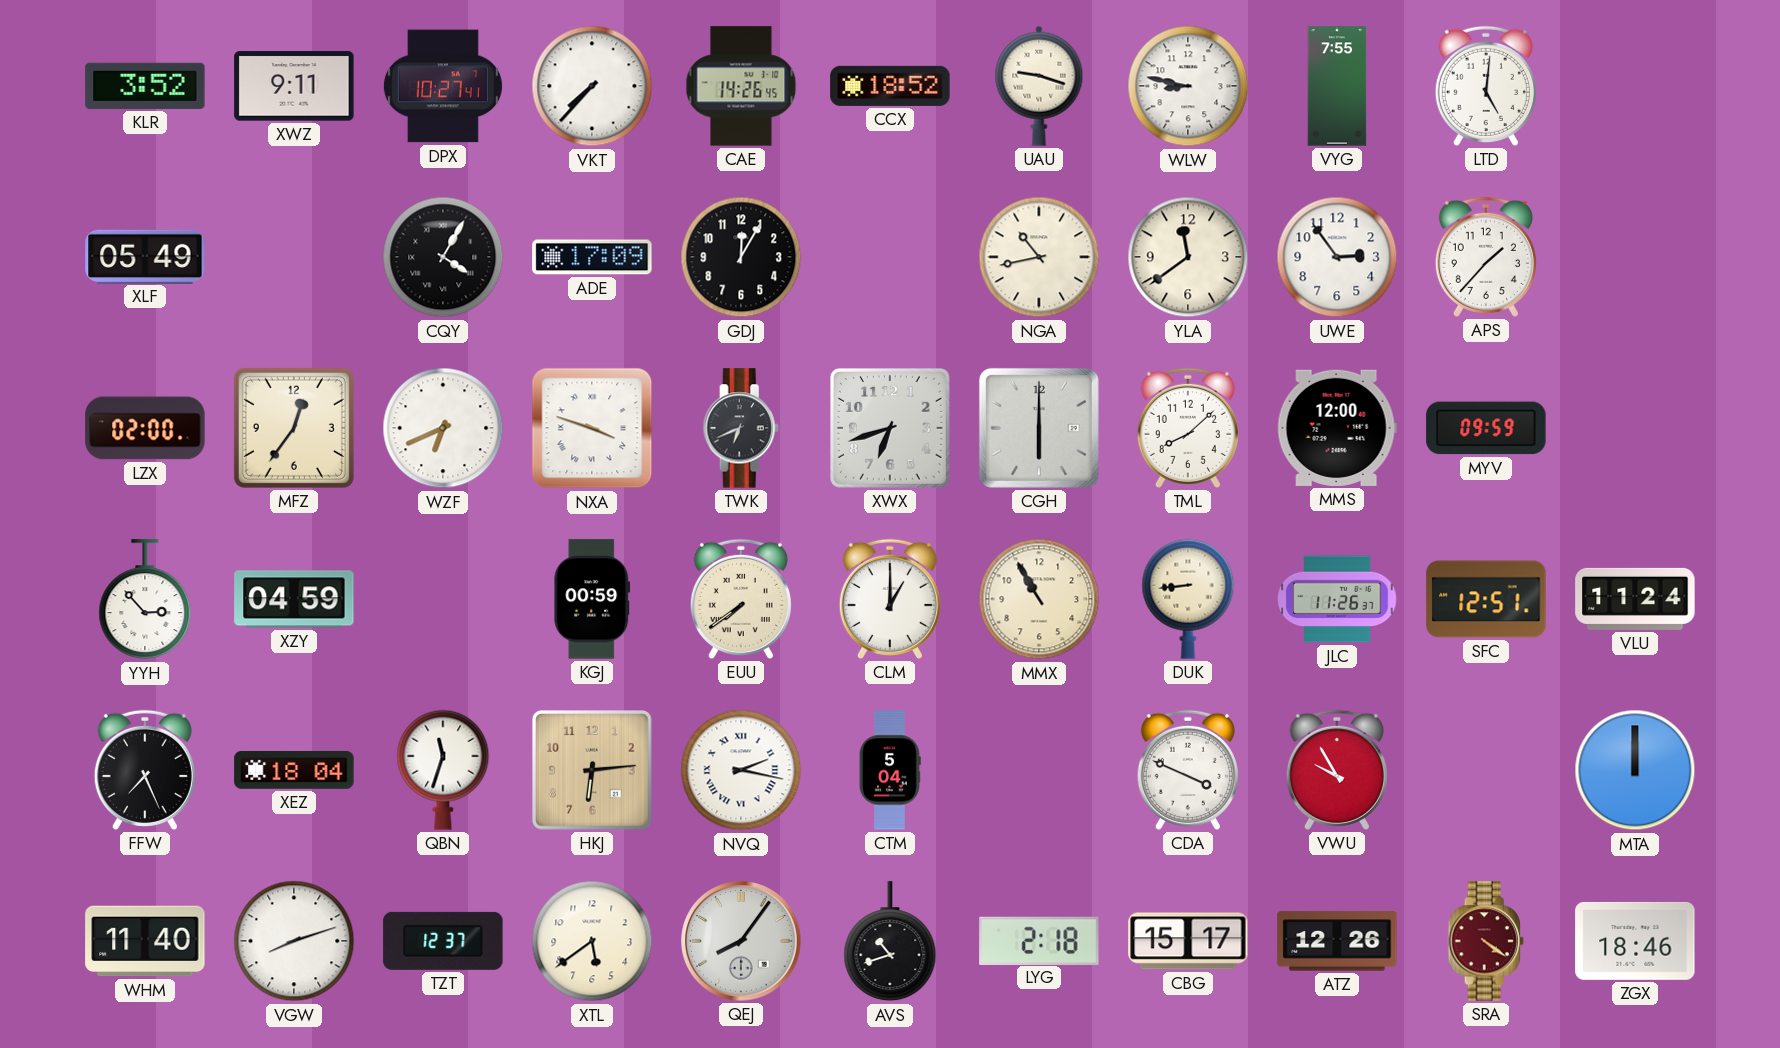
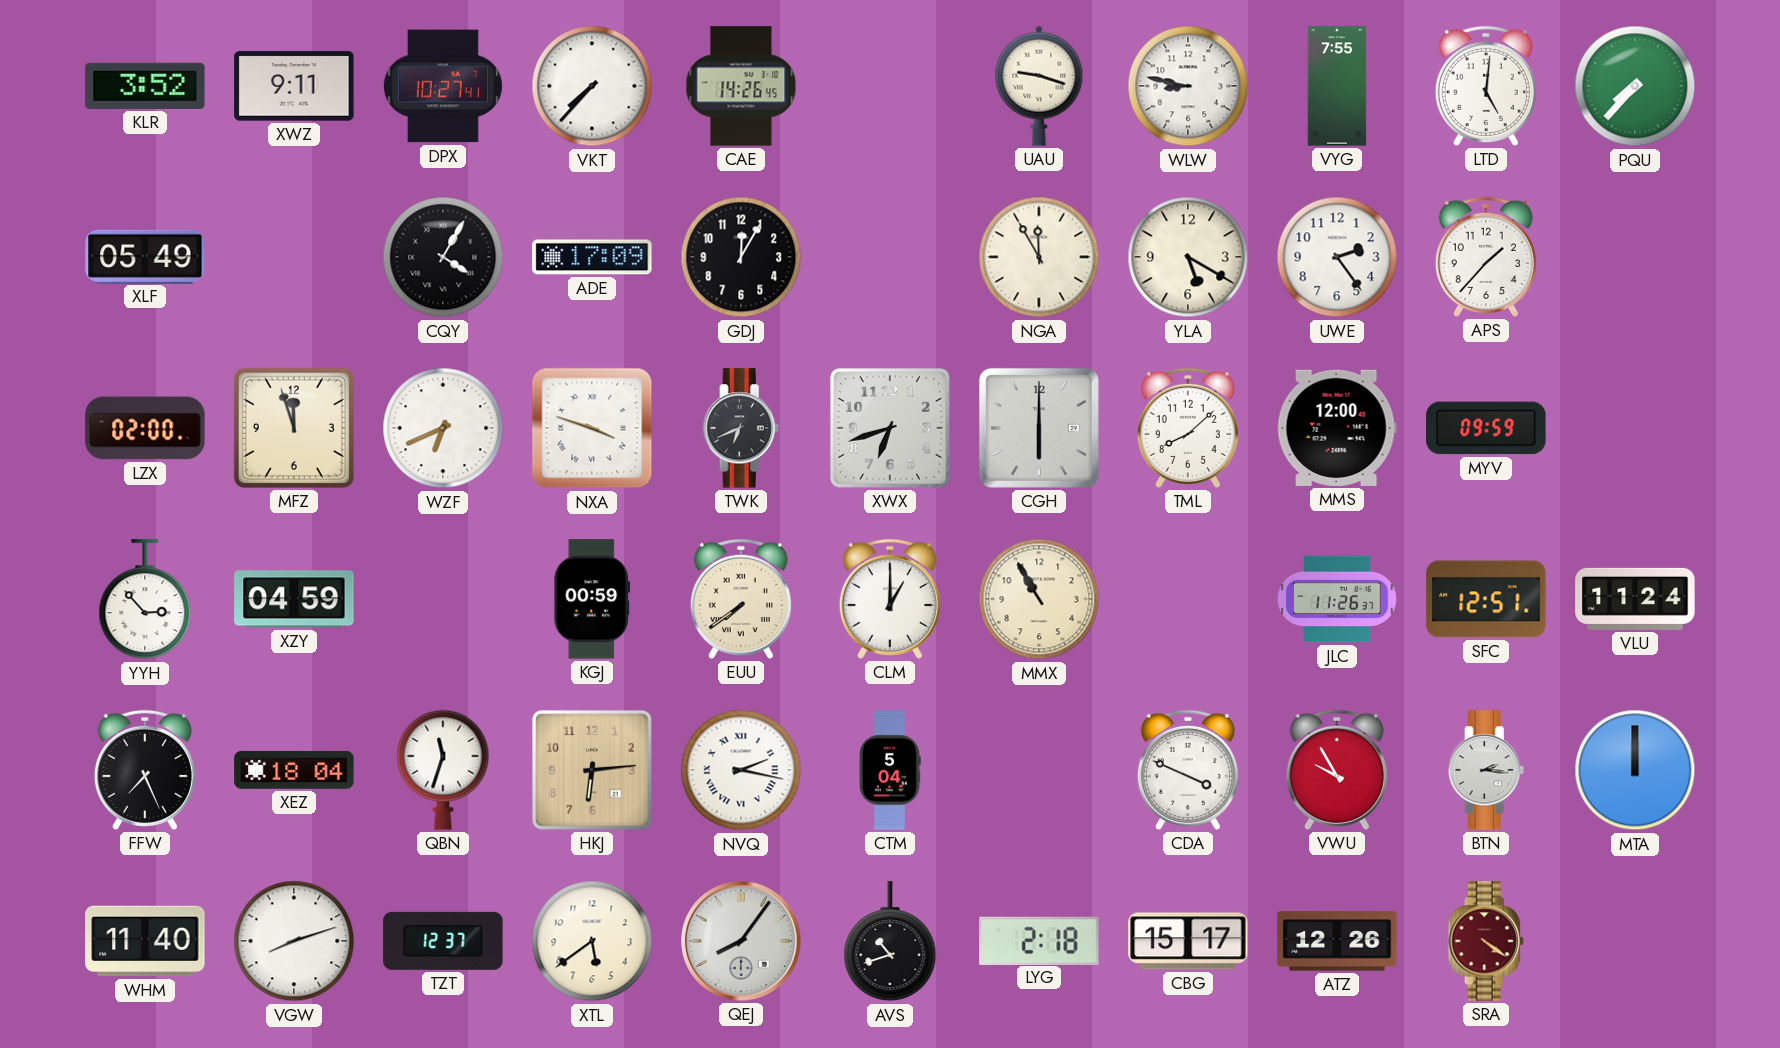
CCX: 18:52 -> none (890, 86)
PQU: none -> 7:37 (1635, 86)
NGA: 10:43 -> 11:55 (1039, 257)
YLA: 11:39 -> 5:20 (1188, 257)
UWE: 2:54 -> 2:24 (1337, 257)
MFZ: 12:36 -> 11:57 (294, 428)
DUK: 8:44 -> none (1188, 599)
BTN: none -> 2:16 (1486, 770)
ZGX: 18:46 -> none (1635, 941)
